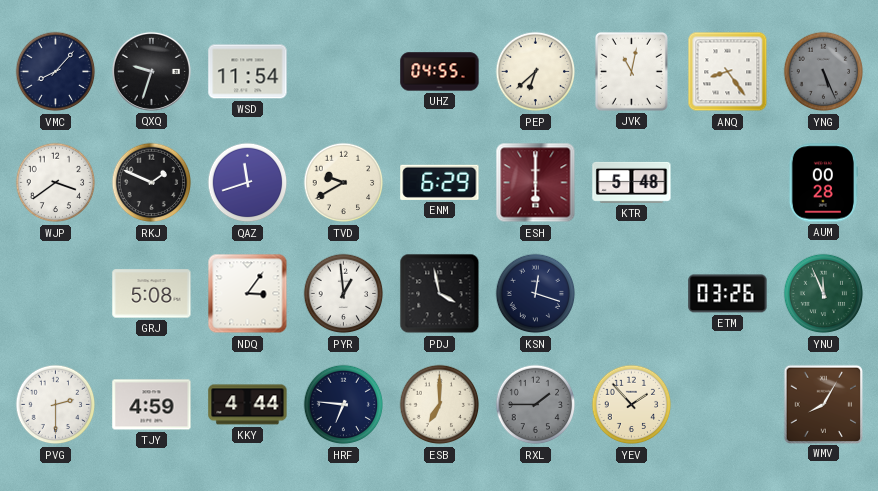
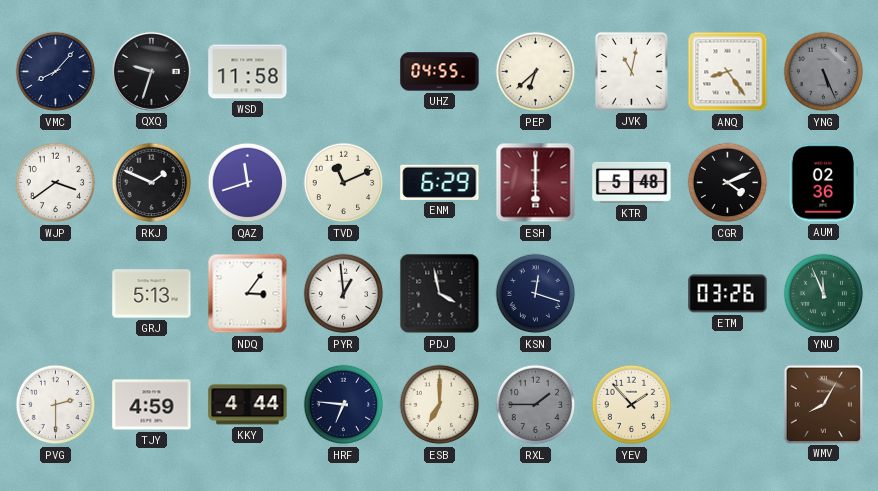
WSD: 11:54 -> 11:58 (248, 72)
TVD: 9:40 -> 11:11 (344, 183)
CGR: none -> 4:11 (728, 183)
AUM: 00:28 -> 02:36 (823, 183)
GRJ: 5:08 -> 5:13 (152, 294)
